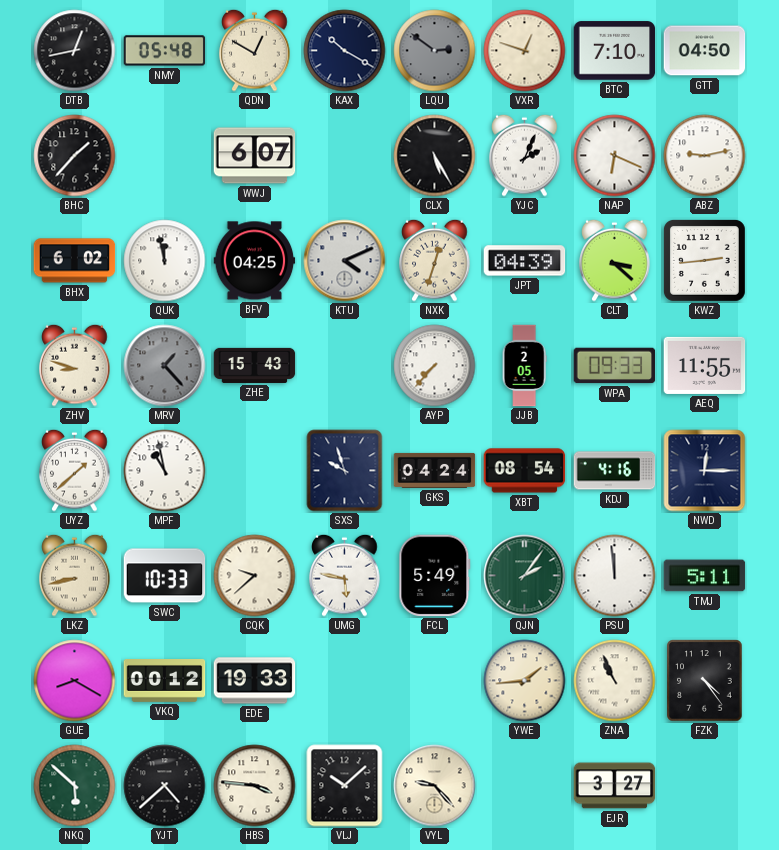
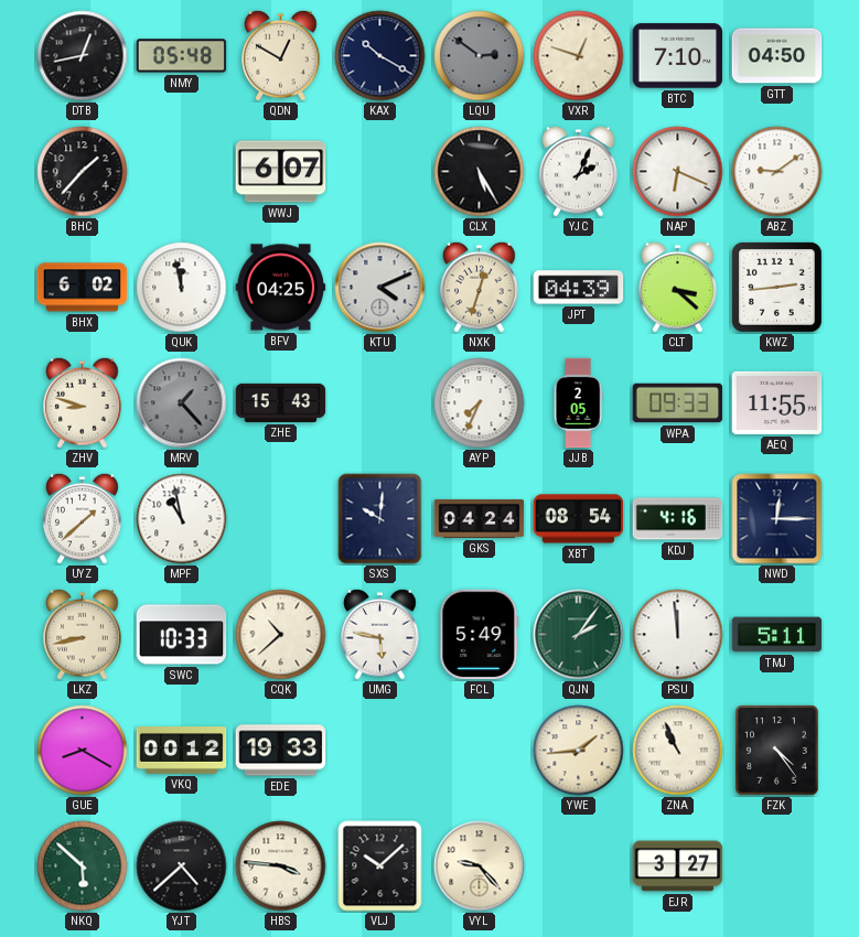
ABZ: 9:13 -> 9:09 (777, 172)
AYP: 7:37 -> 7:34 (480, 403)
SXS: 9:57 -> 10:01 (380, 519)
CQK: 9:38 -> 10:38 (281, 635)
